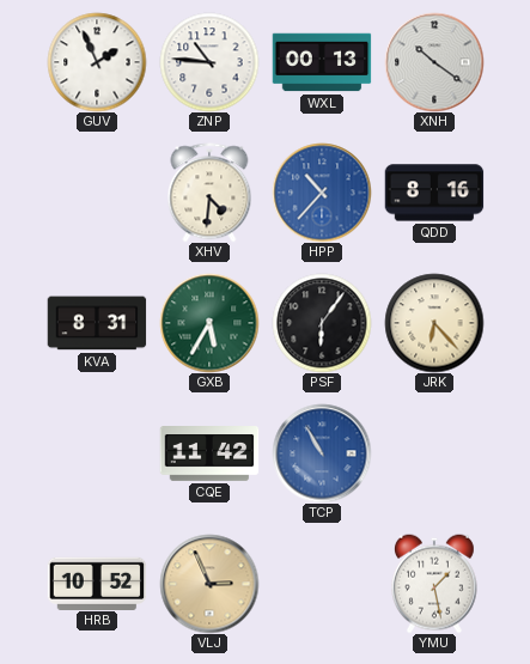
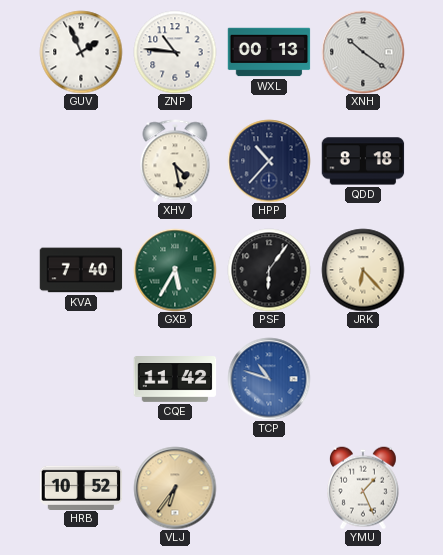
XHV: 4:31 -> 4:28 (175, 161)
HPP dial: blue -> navy (269, 161)
QDD: 8:16 -> 8:18 (363, 161)
KVA: 8:31 -> 7:40 (81, 270)
TCP: 10:55 -> 10:48 (269, 379)
VLJ: 2:56 -> 6:36 (175, 488)
YMU: 1:28 -> 1:26 (363, 488)
